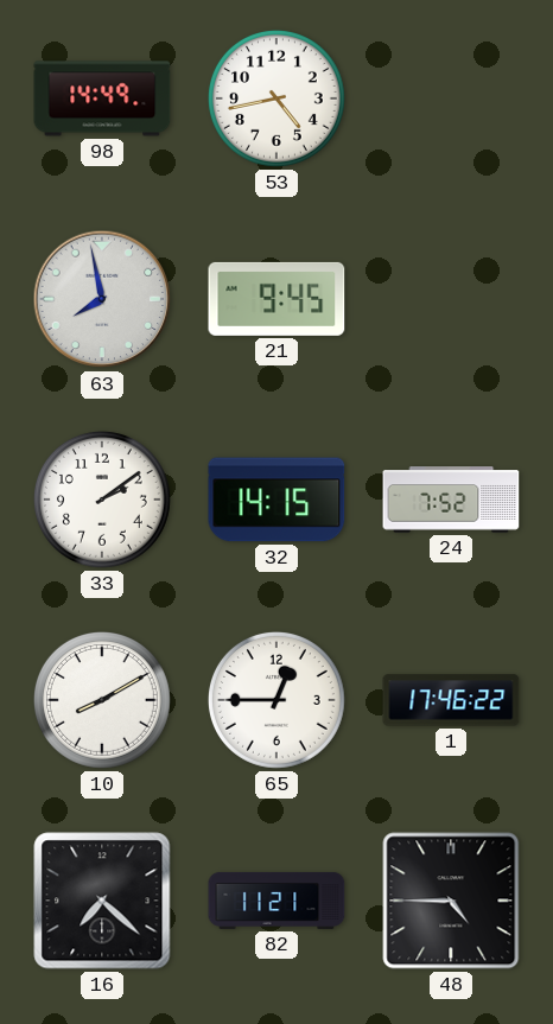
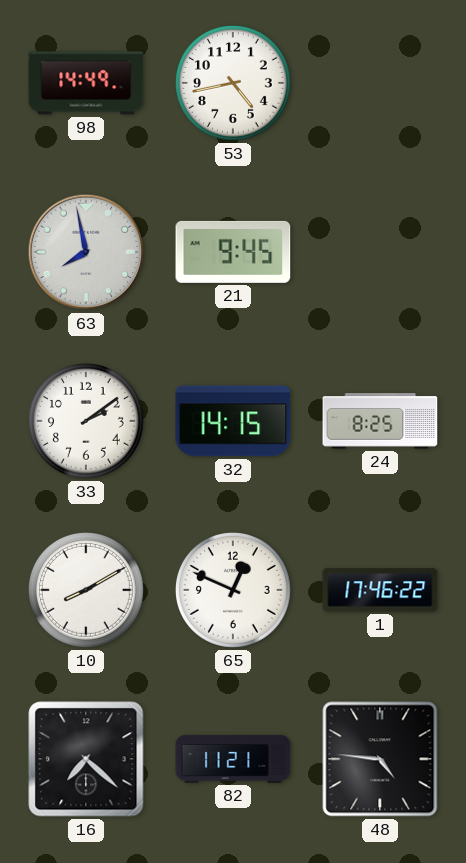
24: 7:52 -> 8:25 (380, 421)
65: 12:45 -> 12:49 (233, 590)
48: 4:45 -> 4:46 (380, 759)
